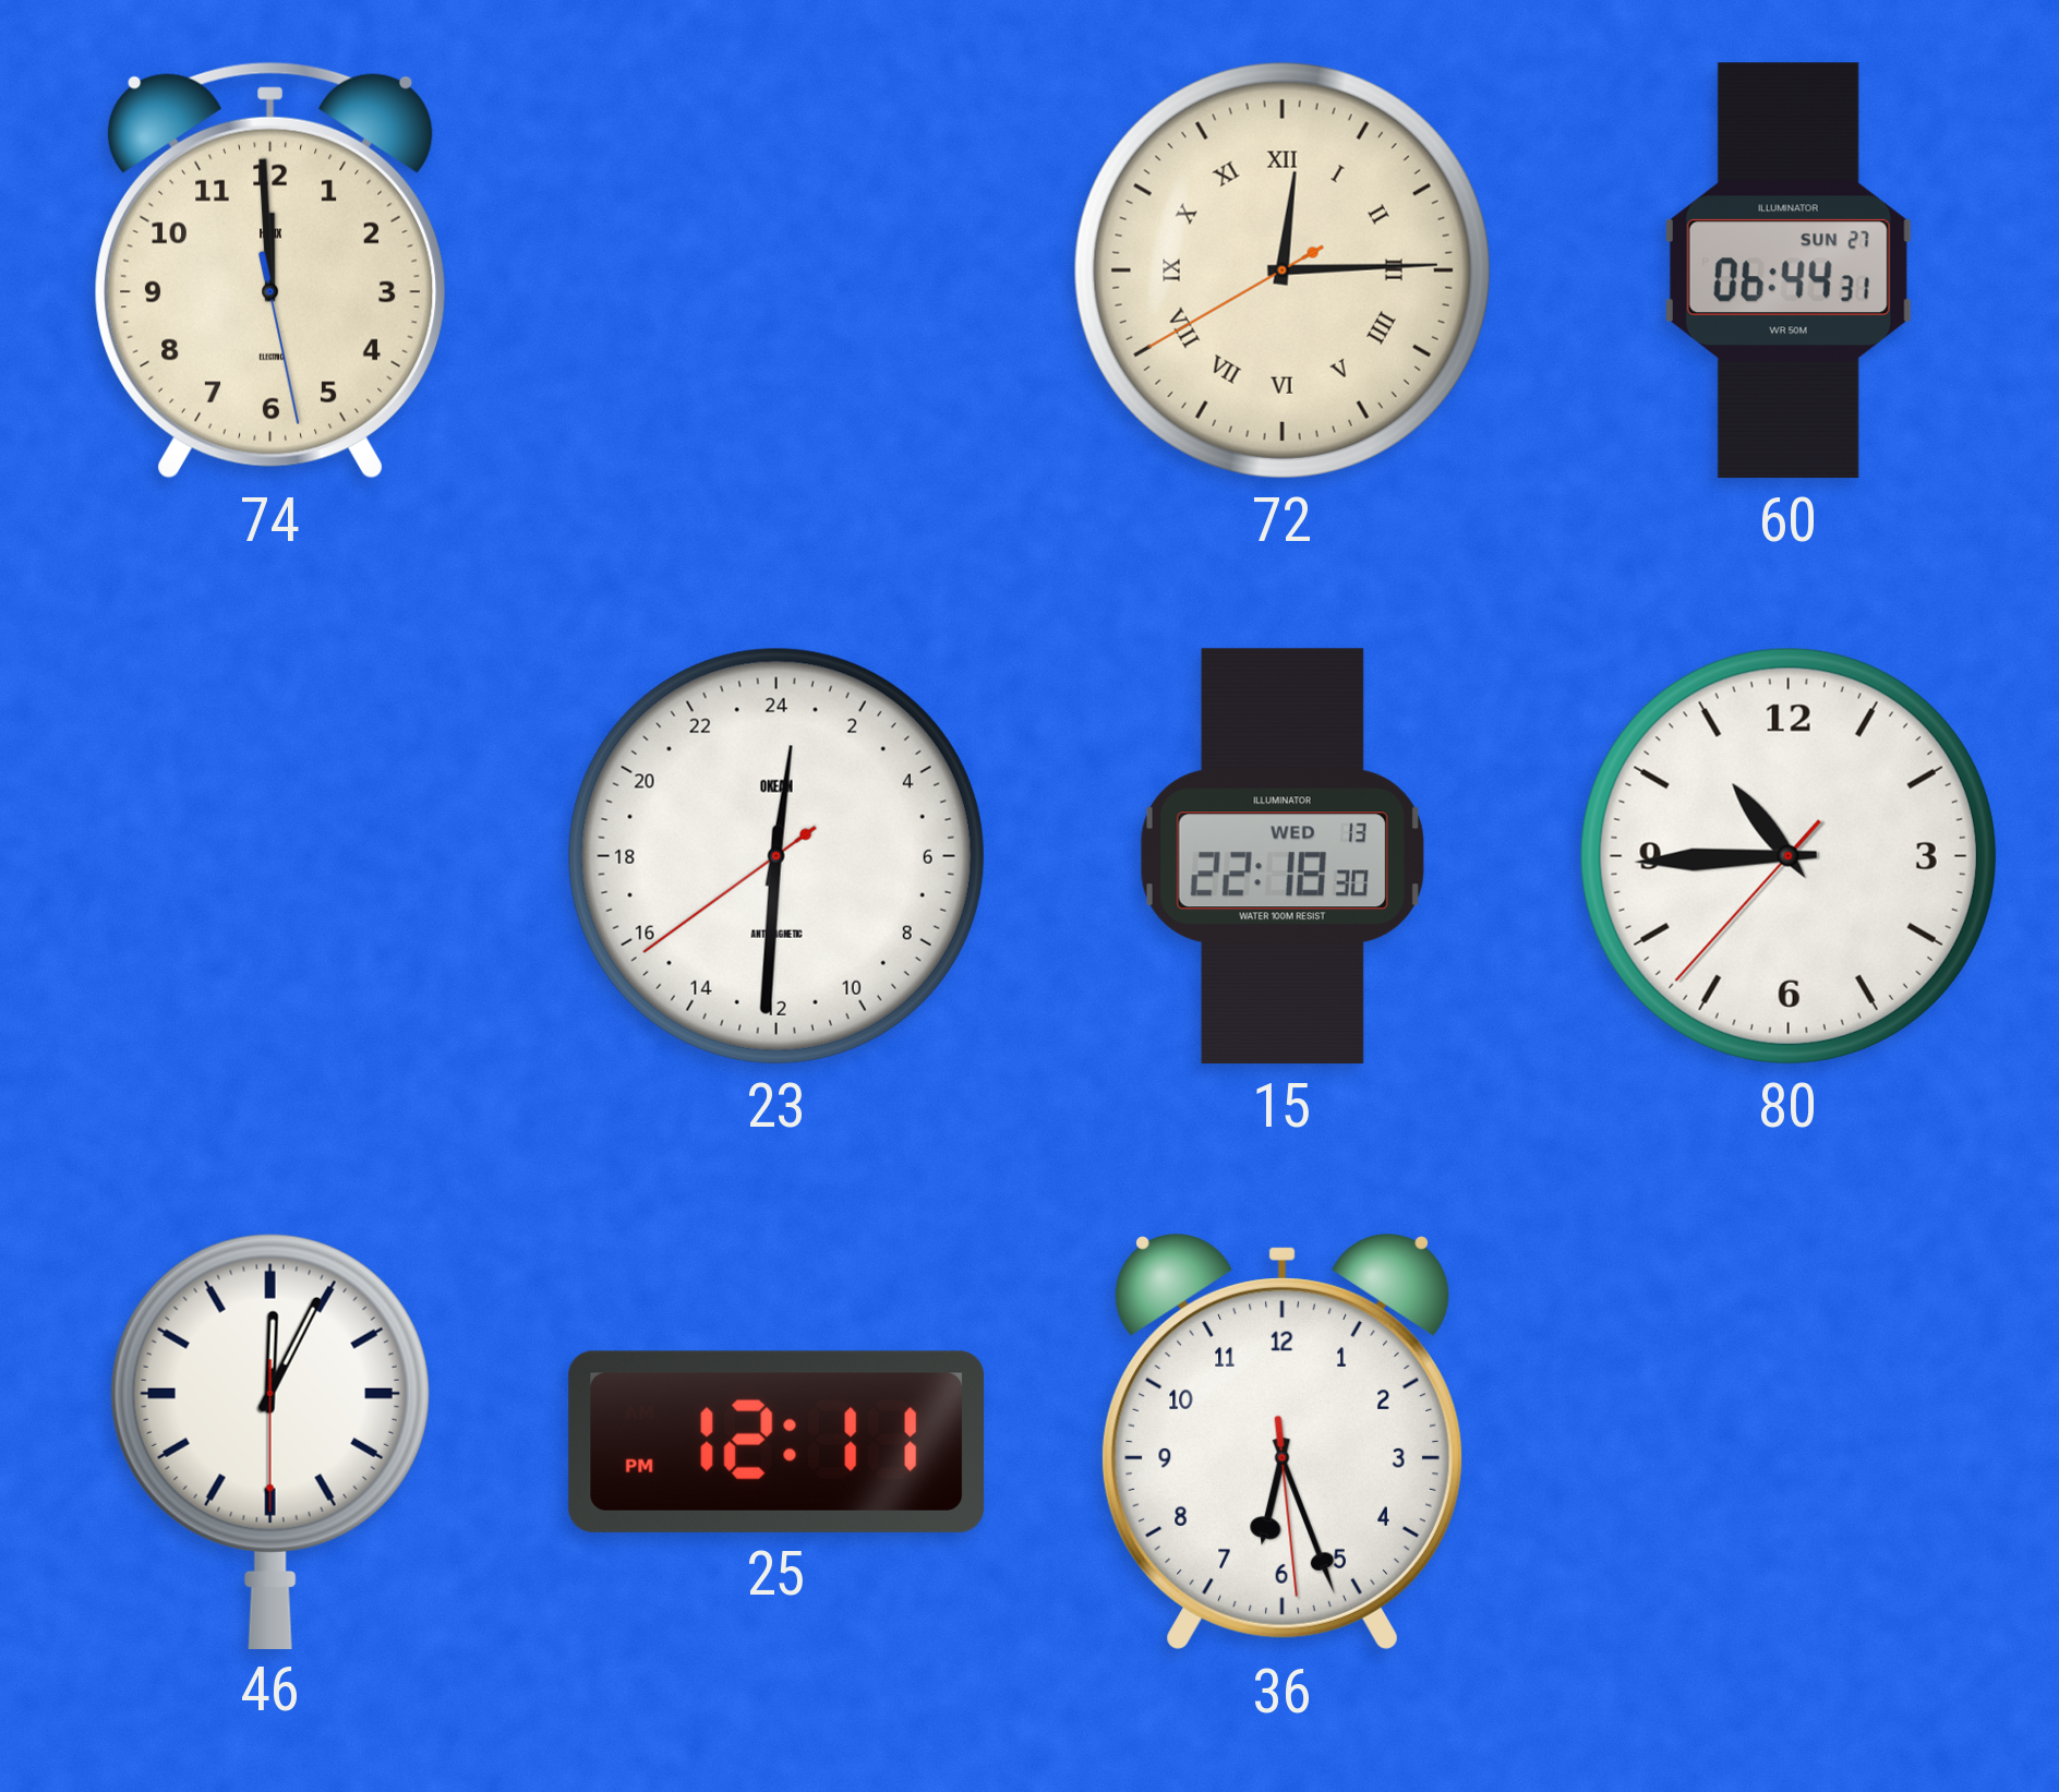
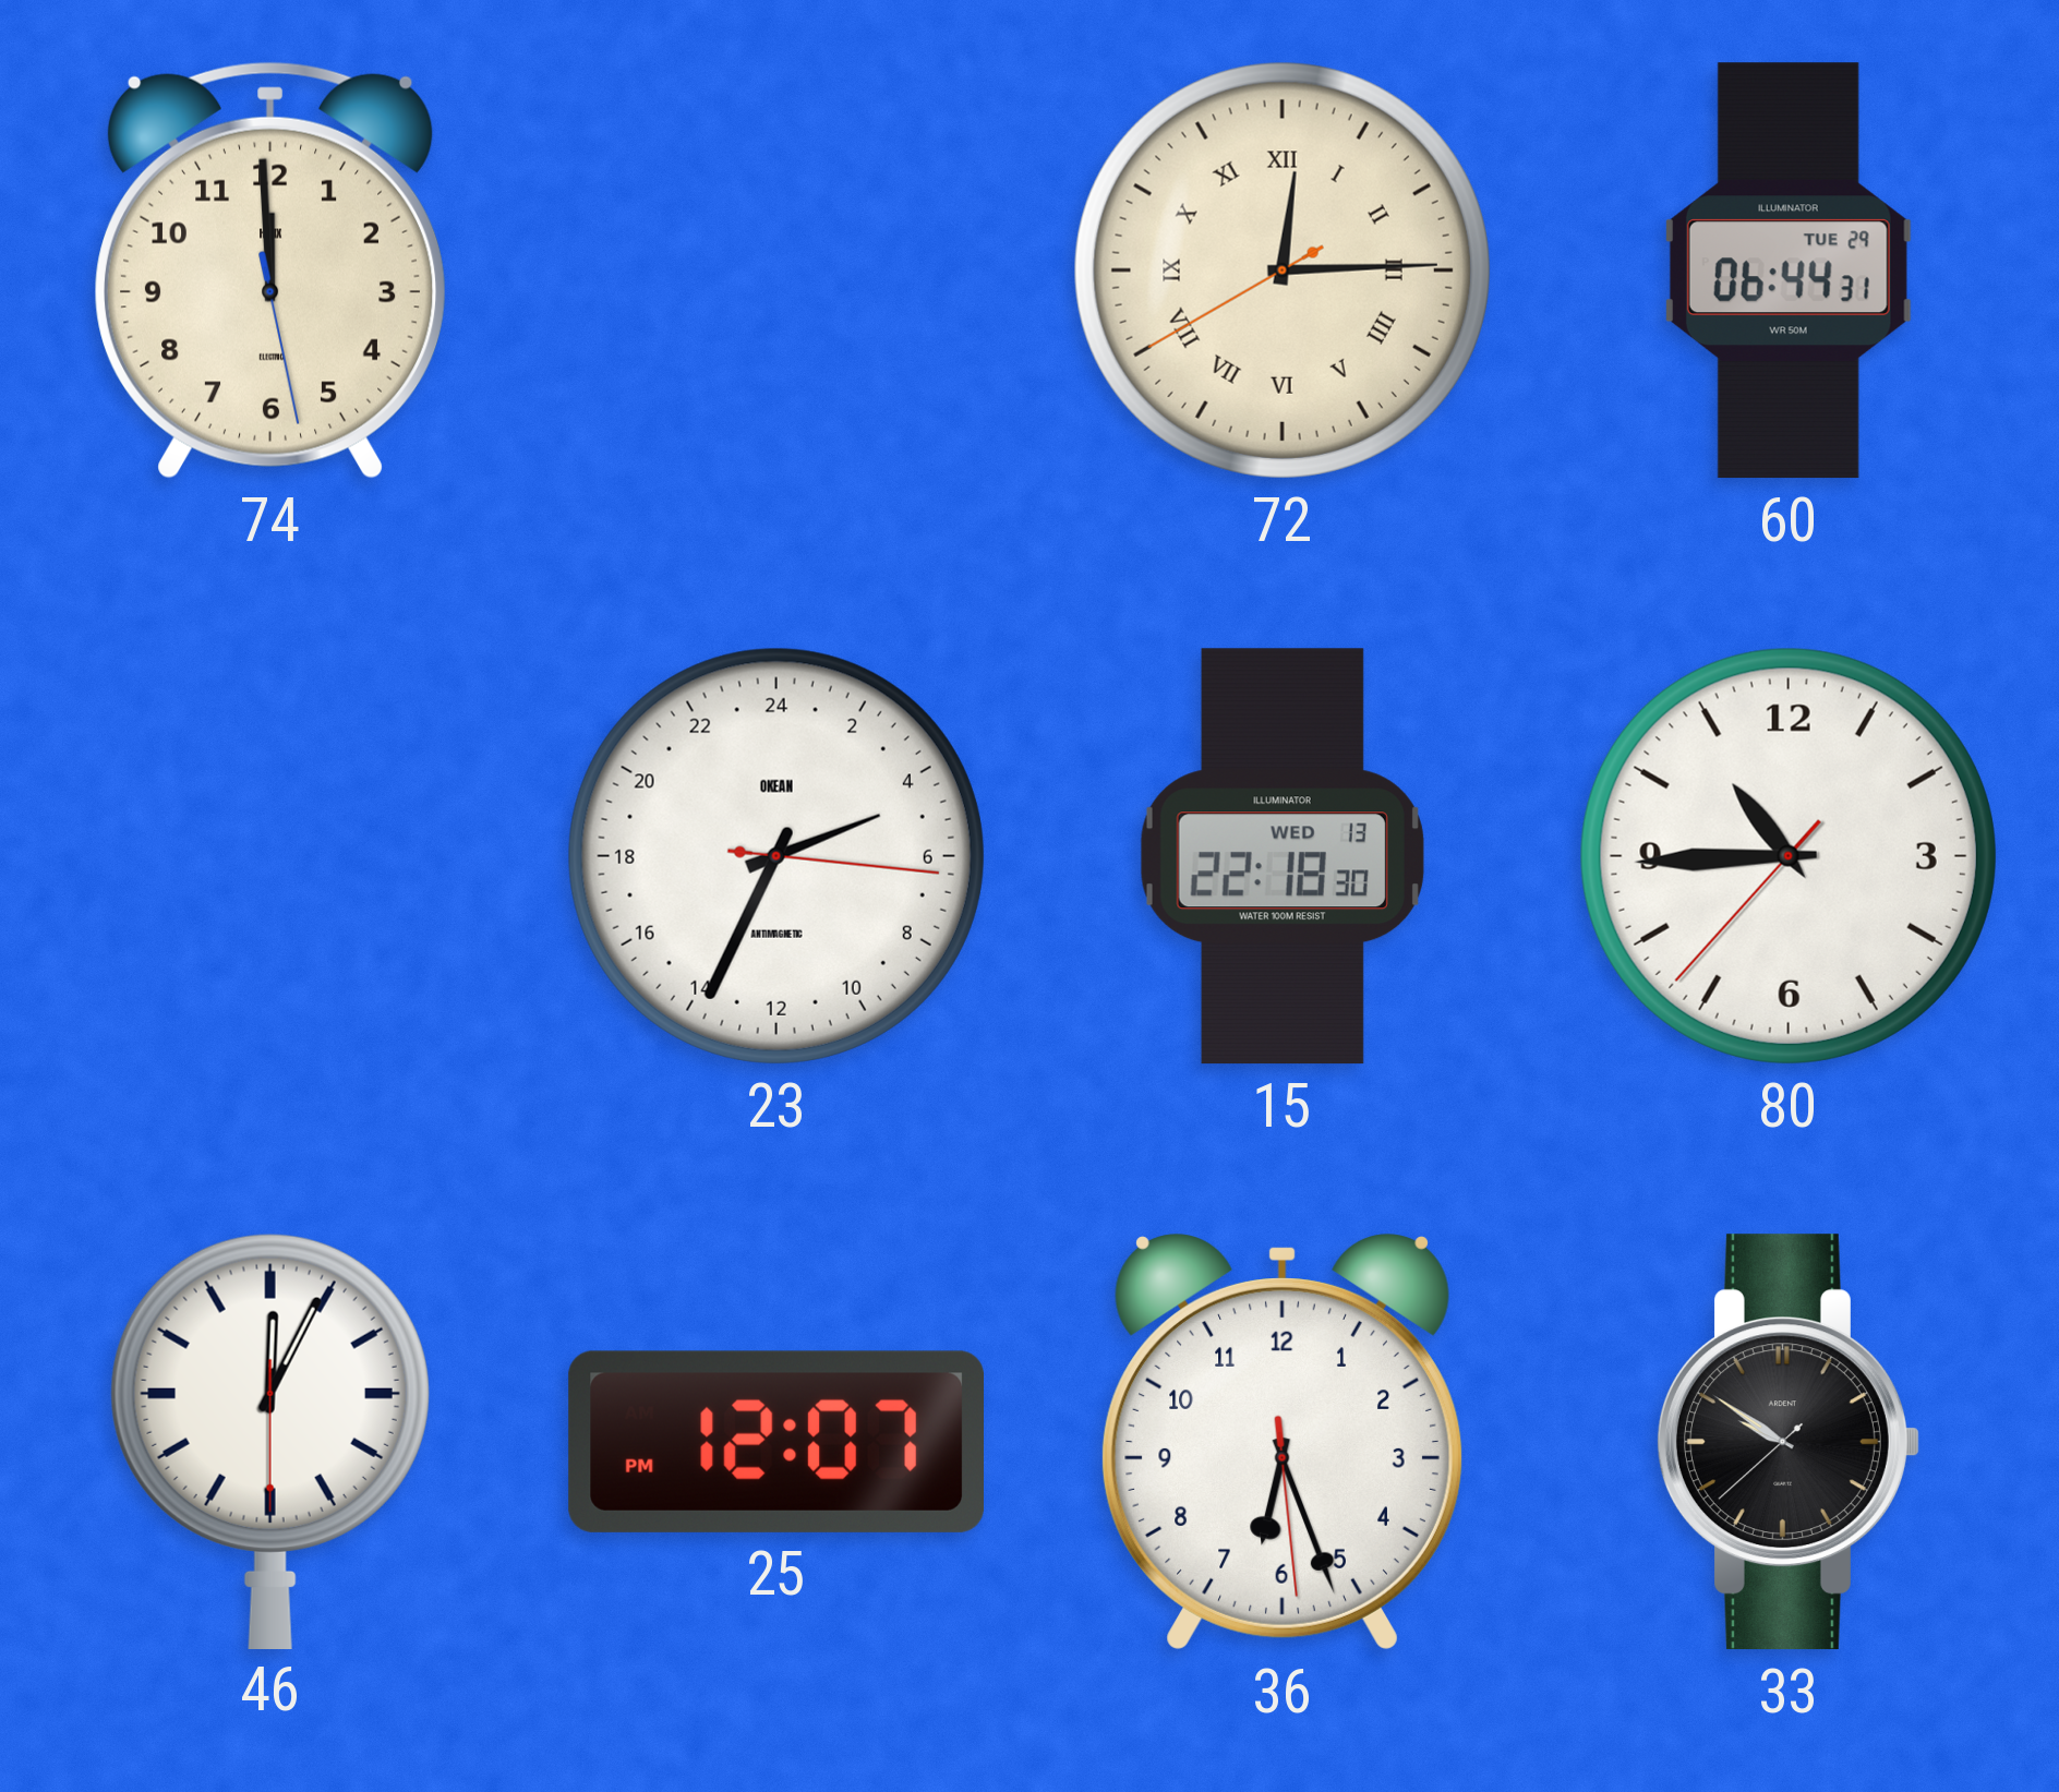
60 date: SUN 27 -> TUE 29 (1789, 270)
23: 0:30 -> 4:34 (776, 856)
25: 12:11 -> 12:07 (775, 1442)
33: none -> 9:50 (1787, 1442)
